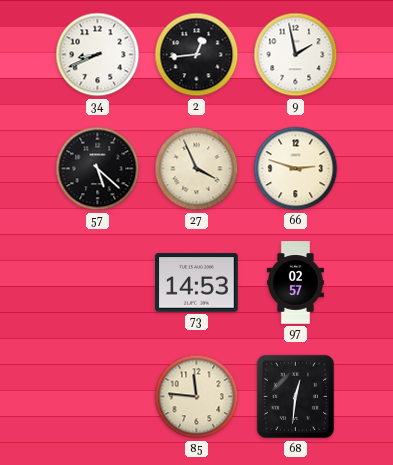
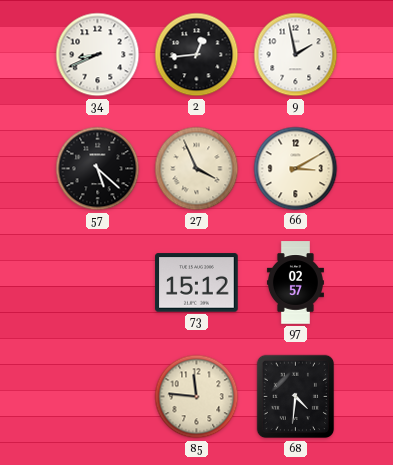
66: 2:48 -> 3:10 (296, 169)
73: 14:53 -> 15:12 (197, 283)
68: 12:31 -> 4:31 (296, 397)
